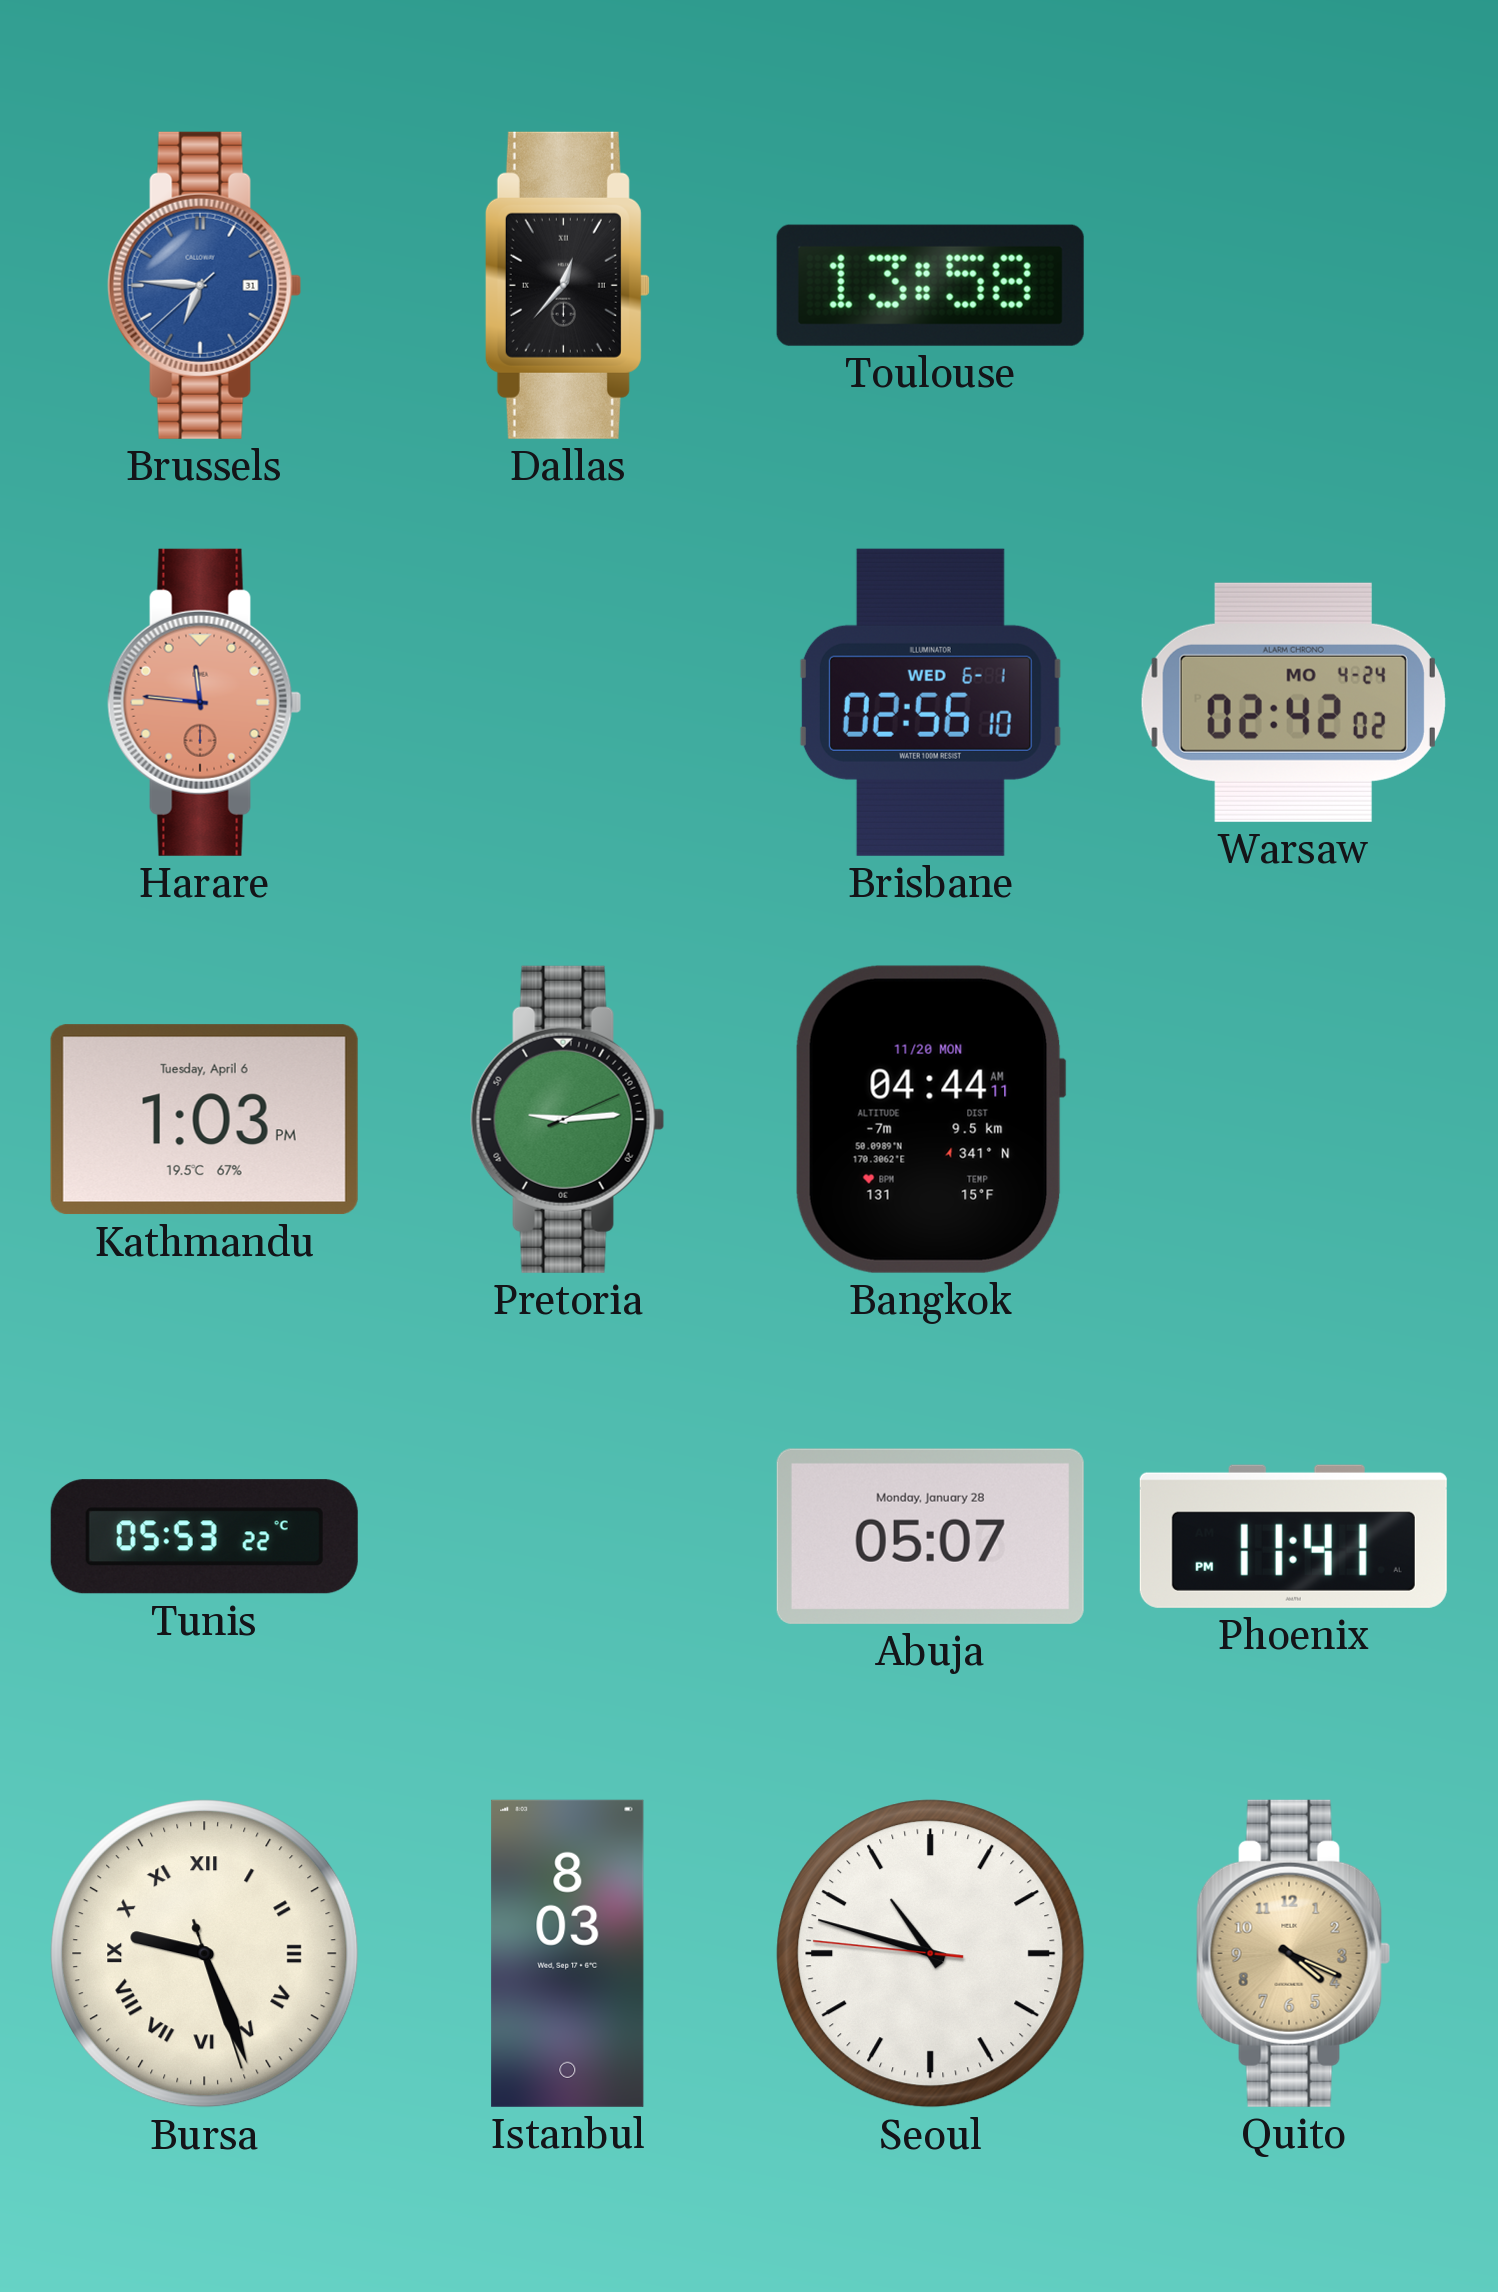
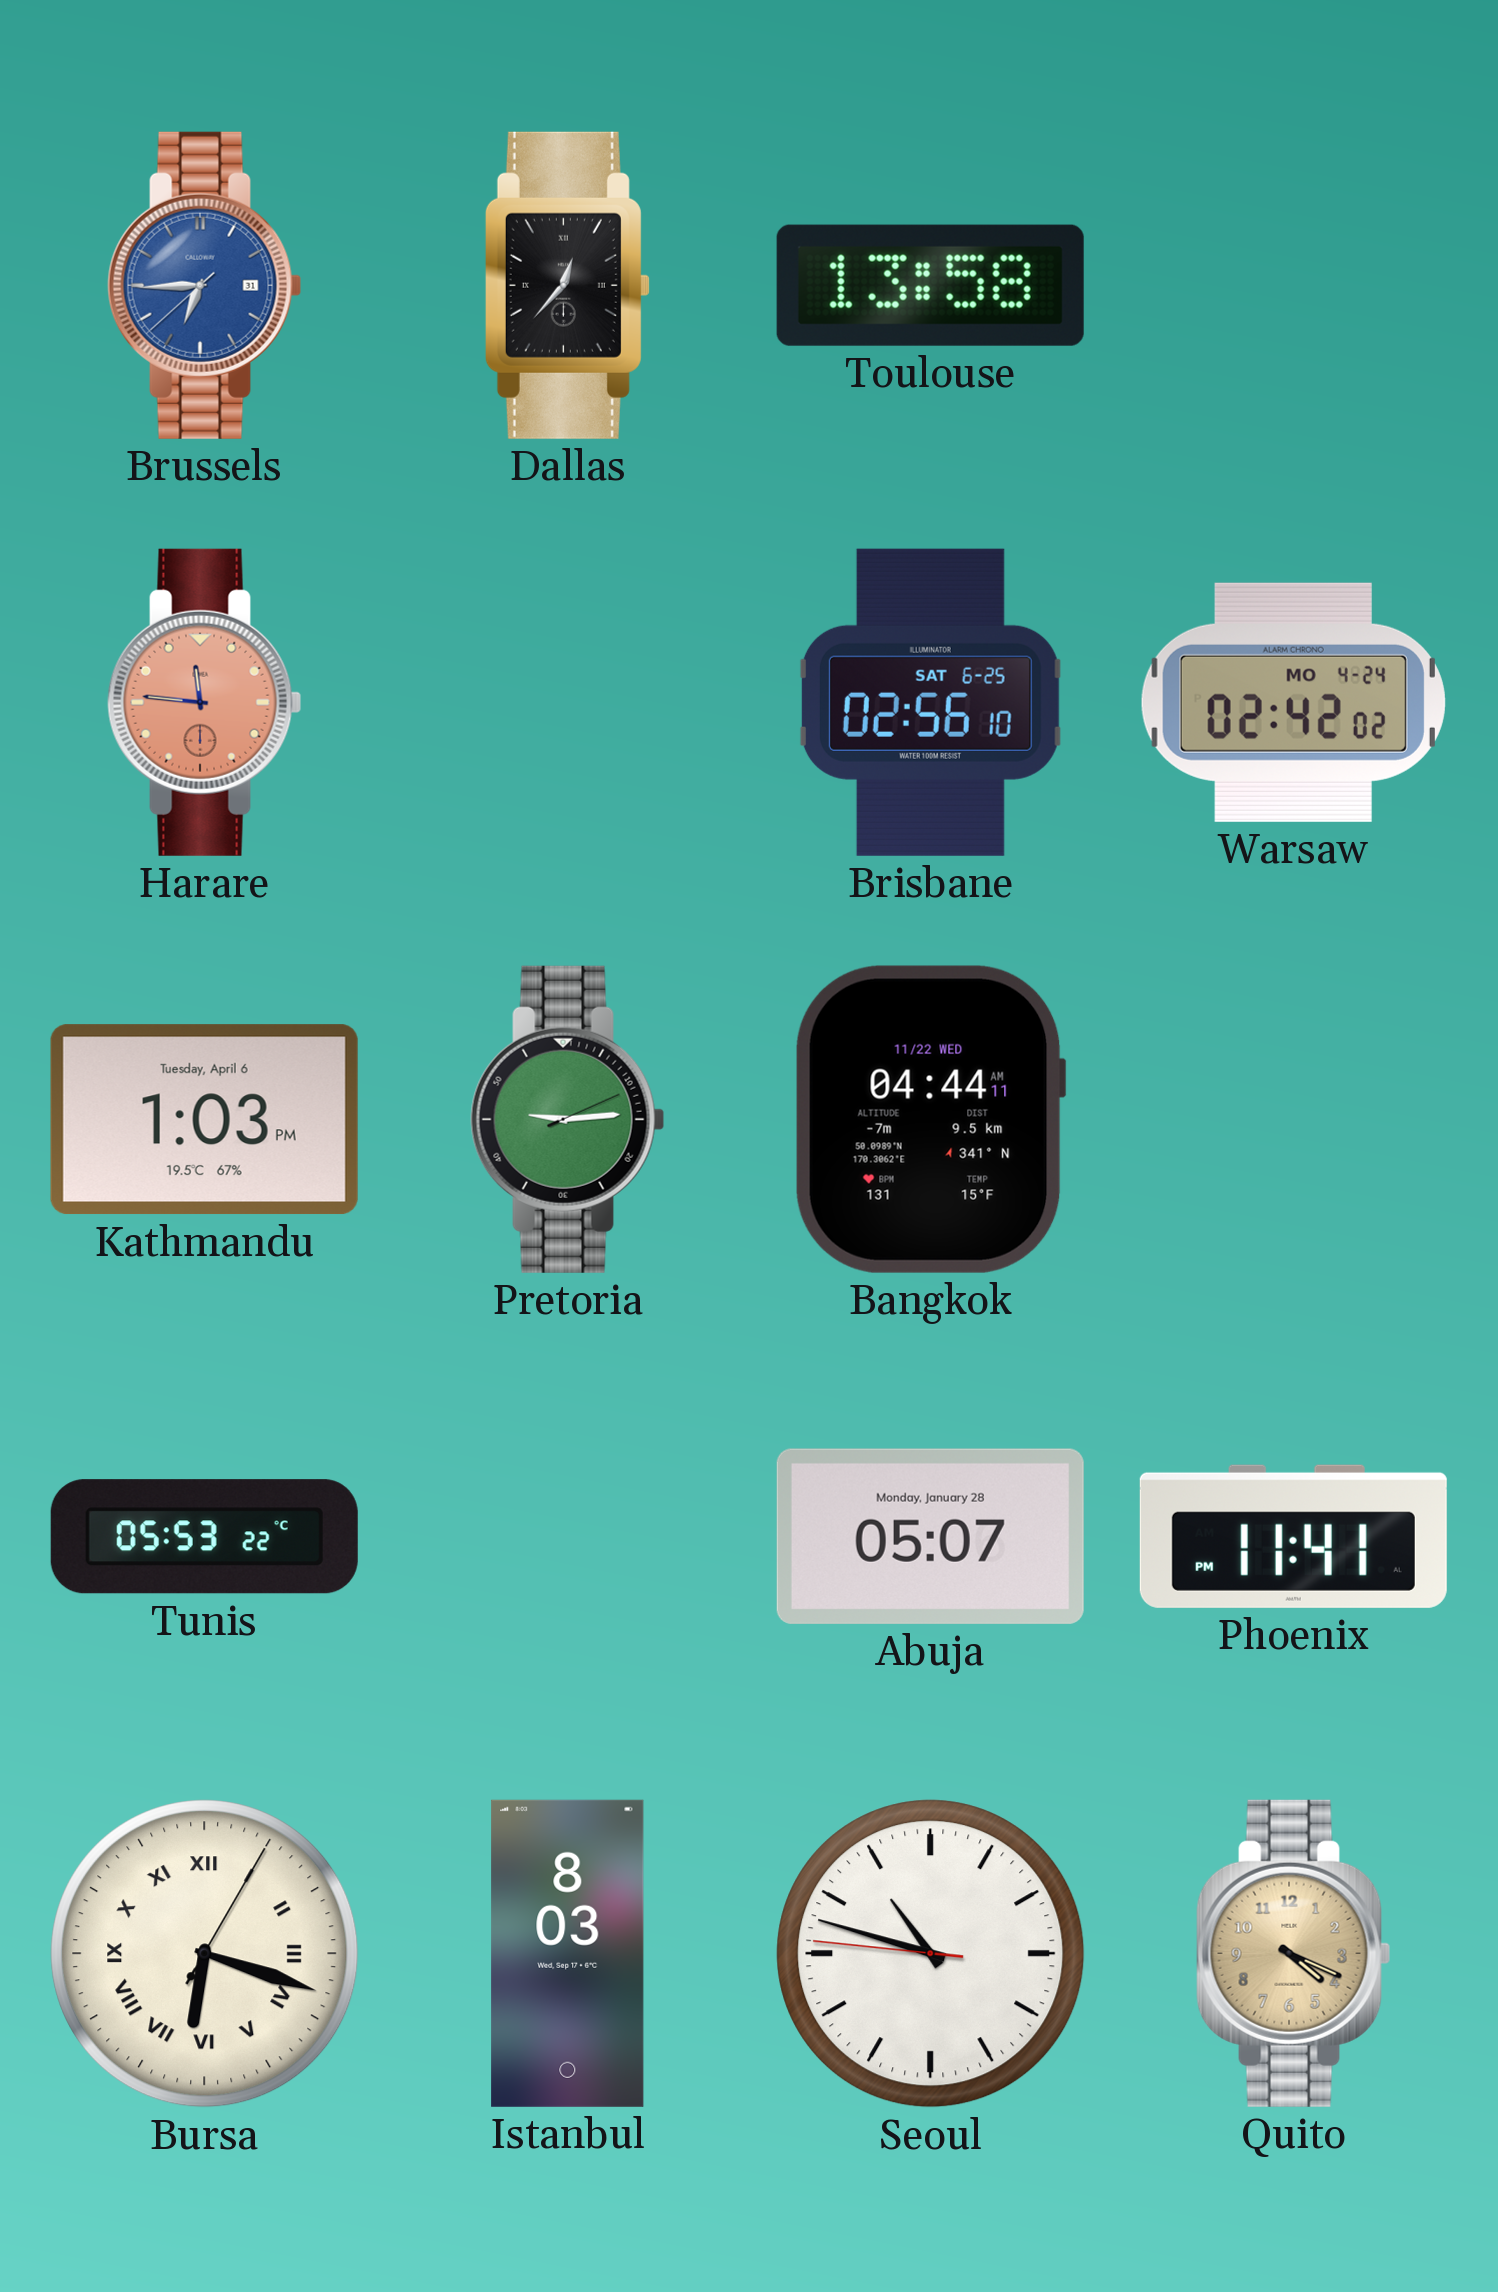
Brussels: 6:45 -> 6:44 (205, 285)
Brisbane date: WED 6-1 -> SAT 6-25 (930, 702)
Bangkok date: 11/20 MON -> 11/22 WED (930, 1119)
Bursa: 9:26 -> 6:18 (205, 1954)
